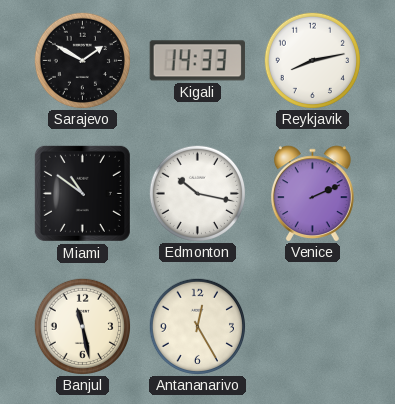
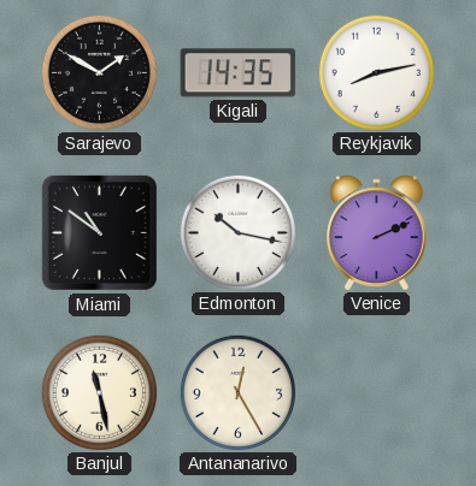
Kigali: 14:33 -> 14:35 (237, 73)
